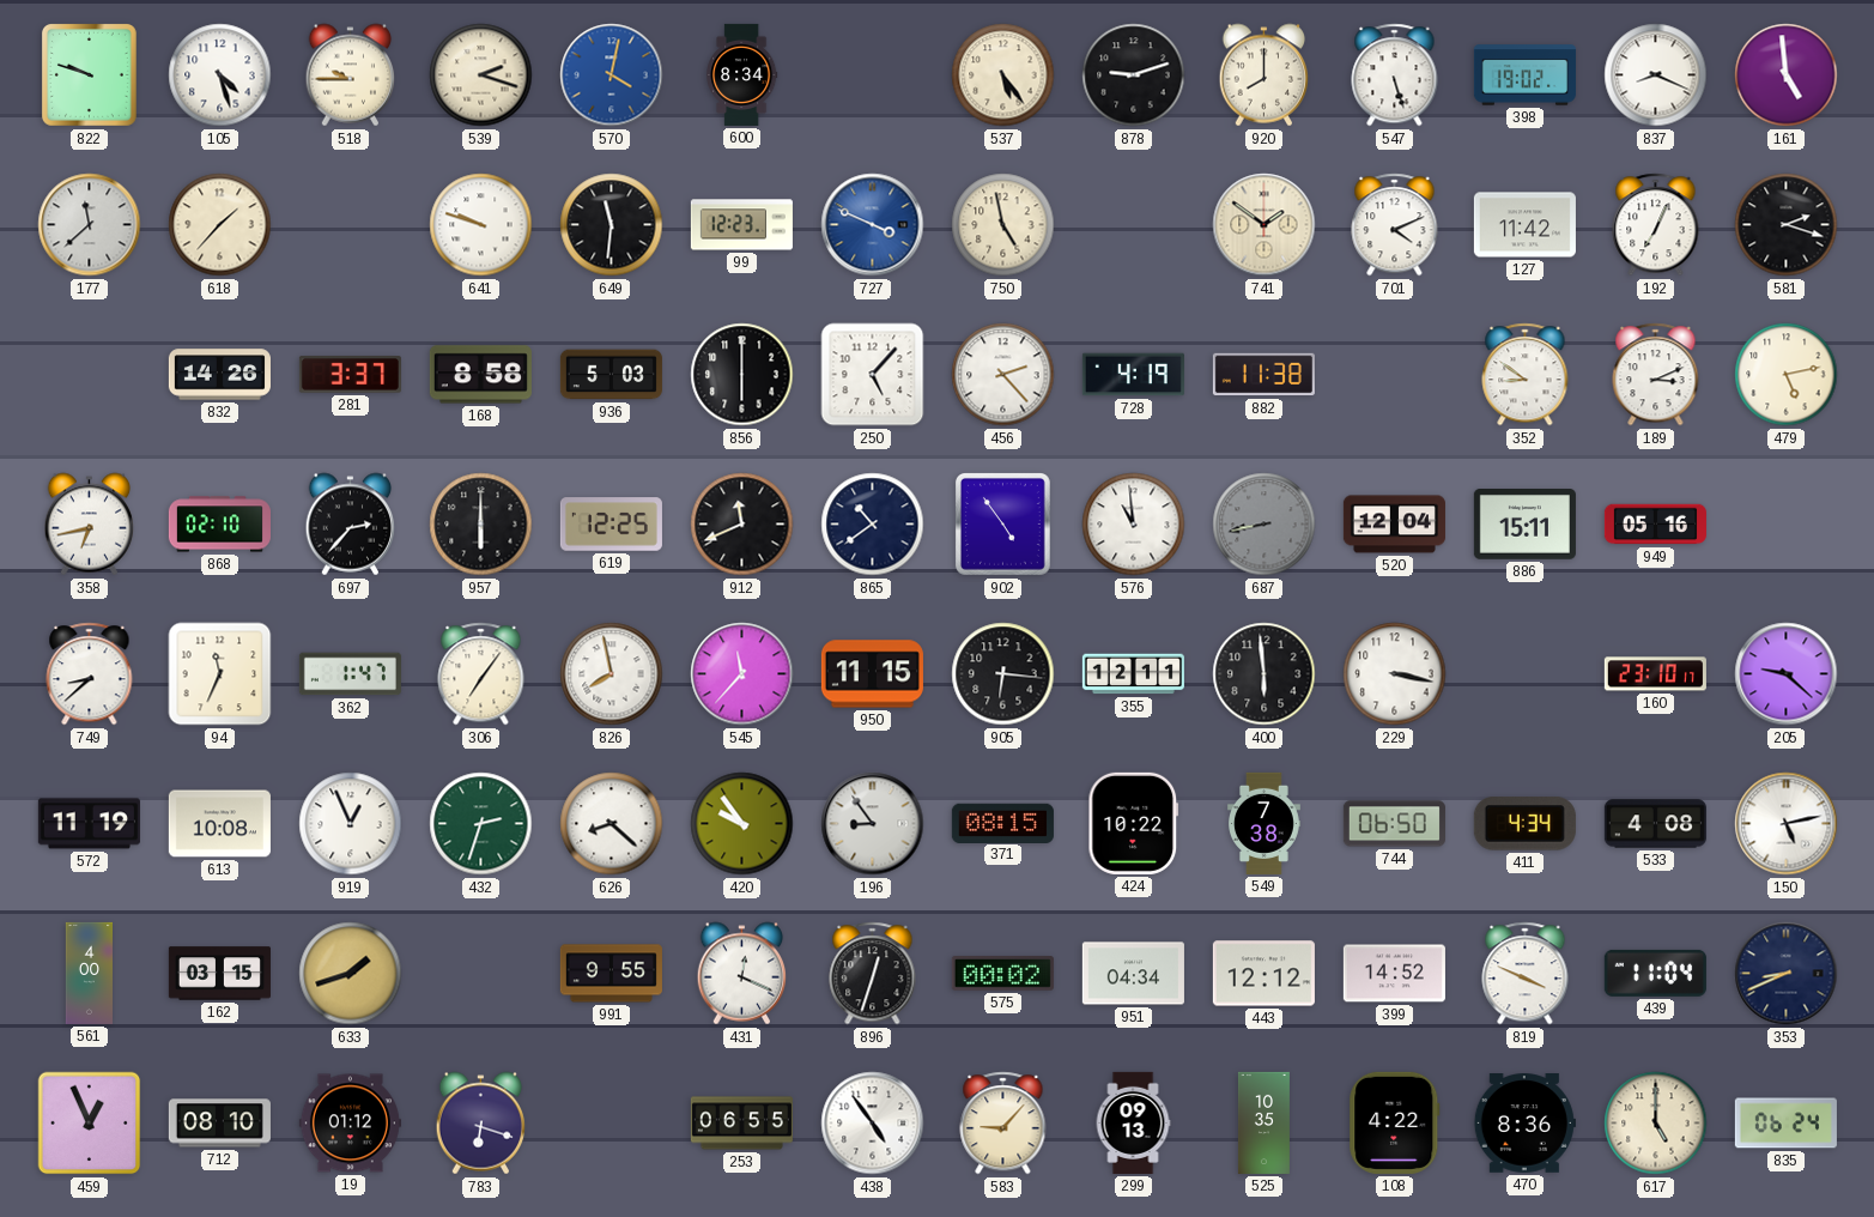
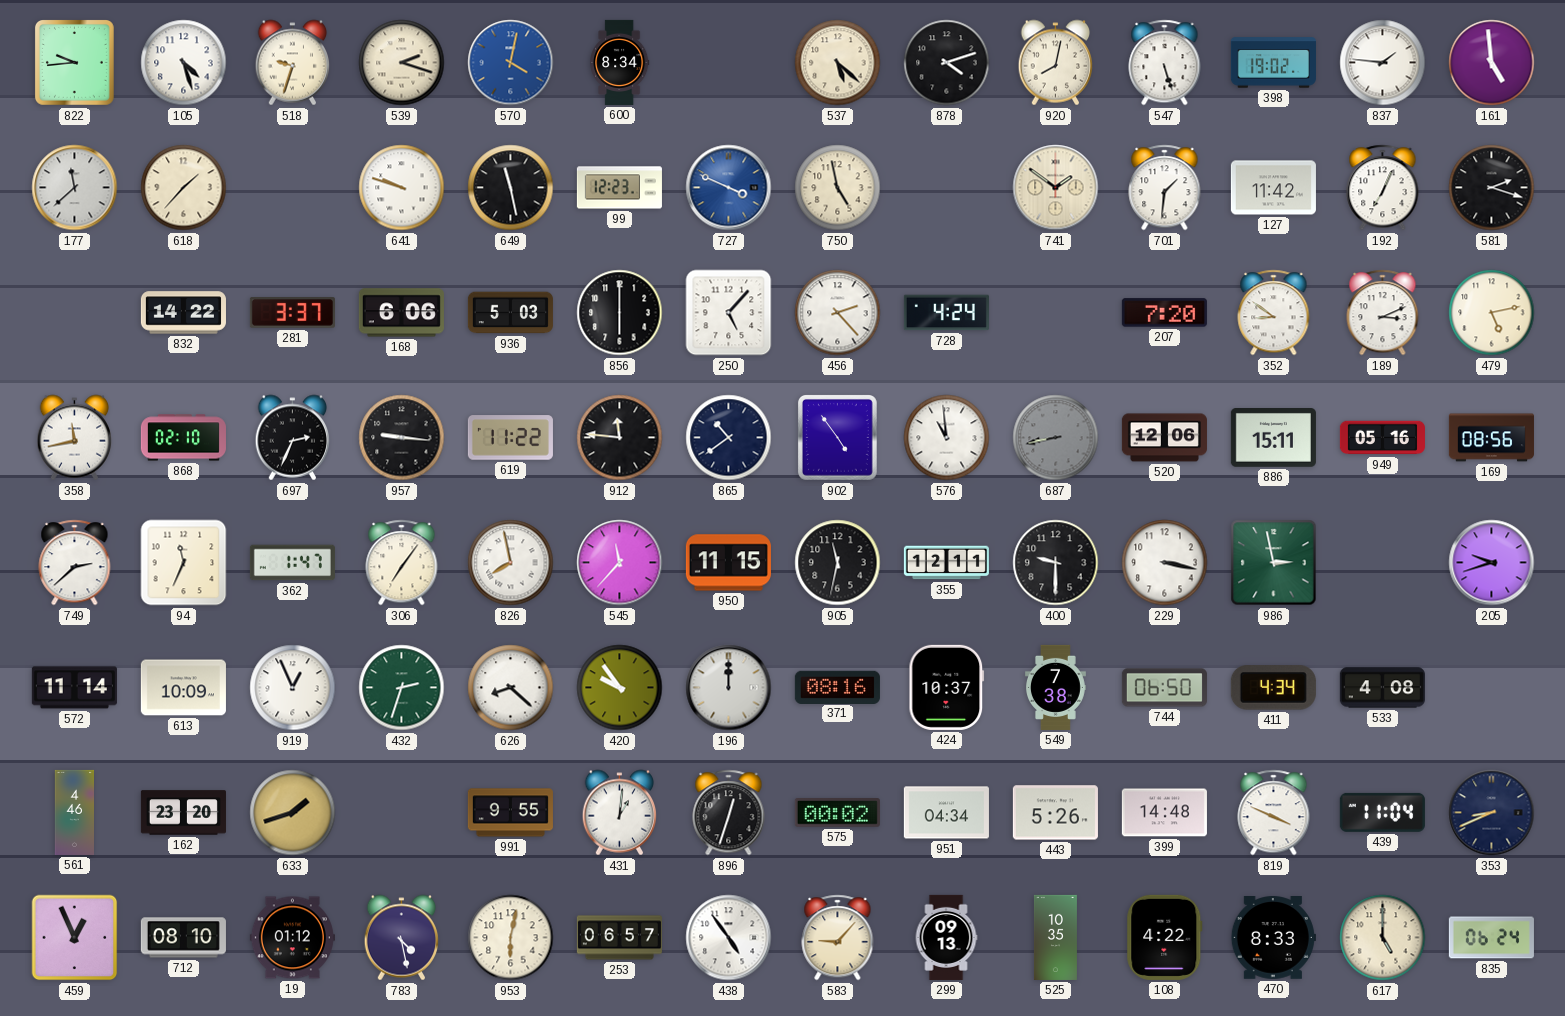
822: 9:48 -> 9:44 (74, 63)
518: 9:45 -> 9:33 (293, 63)
537: 5:24 -> 5:22 (838, 63)
878: 9:12 -> 4:12 (947, 63)
920: 8:00 -> 8:02 (1056, 63)
837: 8:19 -> 1:46 (1383, 63)
649: 11:31 -> 11:28 (511, 188)
701: 4:11 -> 1:31 (1165, 188)
832: 14:26 -> 14:22 (183, 313)
168: 8:58 -> 6:06 (401, 313)
728: 4:19 -> 4:24 (946, 313)
882: 11:38 -> none (1263, 375)
207: none -> 7:20 (1164, 313)
358: 6:43 -> 11:43 (75, 438)
697: 2:37 -> 2:34 (293, 438)
957: 6:00 -> 9:16 (402, 438)
619: 12:25 -> 11:22 (510, 438)
912: 11:41 -> 11:46 (620, 438)
520: 12:04 -> 12:06 (1164, 438)
169: none -> 08:56 (1491, 438)
749: 8:38 -> 2:38 (75, 563)
905: 6:16 -> 11:32 (838, 563)
400: 5:59 -> 9:30 (1056, 563)
986: none -> 2:58 (1274, 563)
160: 23:10 -> none (1655, 674)
205: 9:22 -> 9:42 (1492, 563)
572: 11:19 -> 11:14 (74, 688)
613: 10:08 -> 10:09 (183, 688)
196: 8:54 -> 12:00 (729, 688)
371: 08:15 -> 08:16 (837, 687)
424: 10:22 -> 10:37 (947, 687)
150: 5:13 -> none (1787, 824)
561: 4:00 -> 4:46 (74, 812)
162: 03:15 -> 23:20 (183, 813)
431: 12:19 -> 1:01 (620, 813)
443: 12:12 -> 5:26 (1055, 813)
399: 14:52 -> 14:48 (1164, 813)
783: 6:18 -> 4:28 (402, 938)
953: none -> 6:02 (511, 938)
253: 06:55 -> 06:57 (619, 938)
470: 8:36 -> 8:33 (1273, 938)
